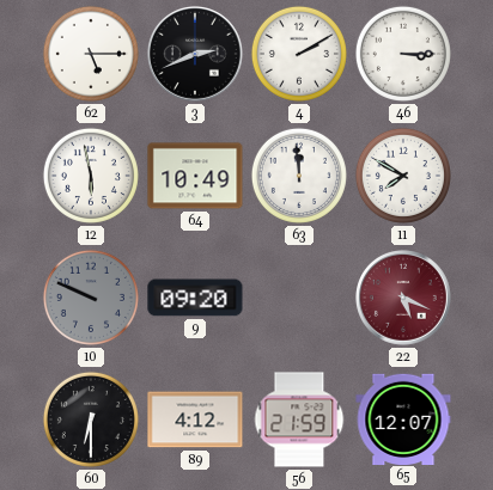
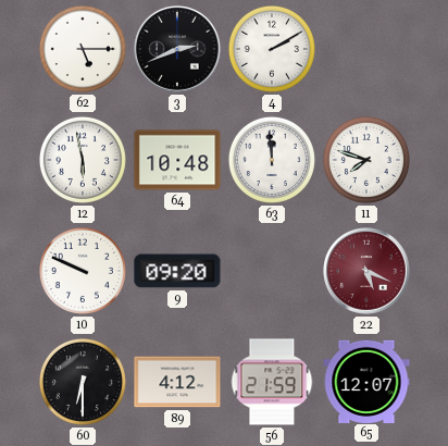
46: 3:15 -> none (403, 54)
64: 10:49 -> 10:48 (177, 160)
11: 7:50 -> 7:48 (366, 160)
10 dial: grey -> white (83, 271)
